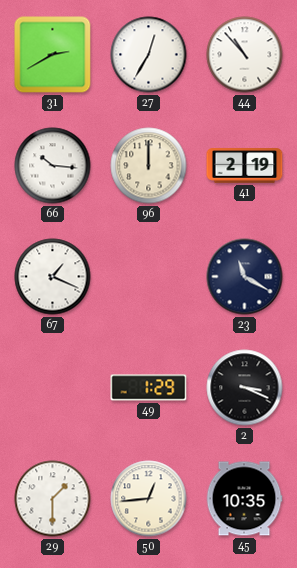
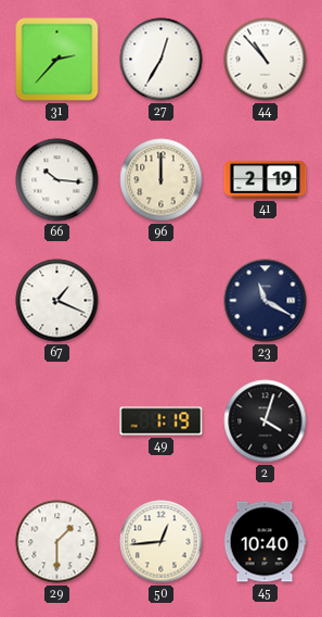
31: 2:40 -> 2:37 (57, 60)
49: 1:29 -> 1:19 (162, 421)
2: 3:19 -> 4:03 (266, 421)
45: 10:35 -> 10:40 (265, 542)
